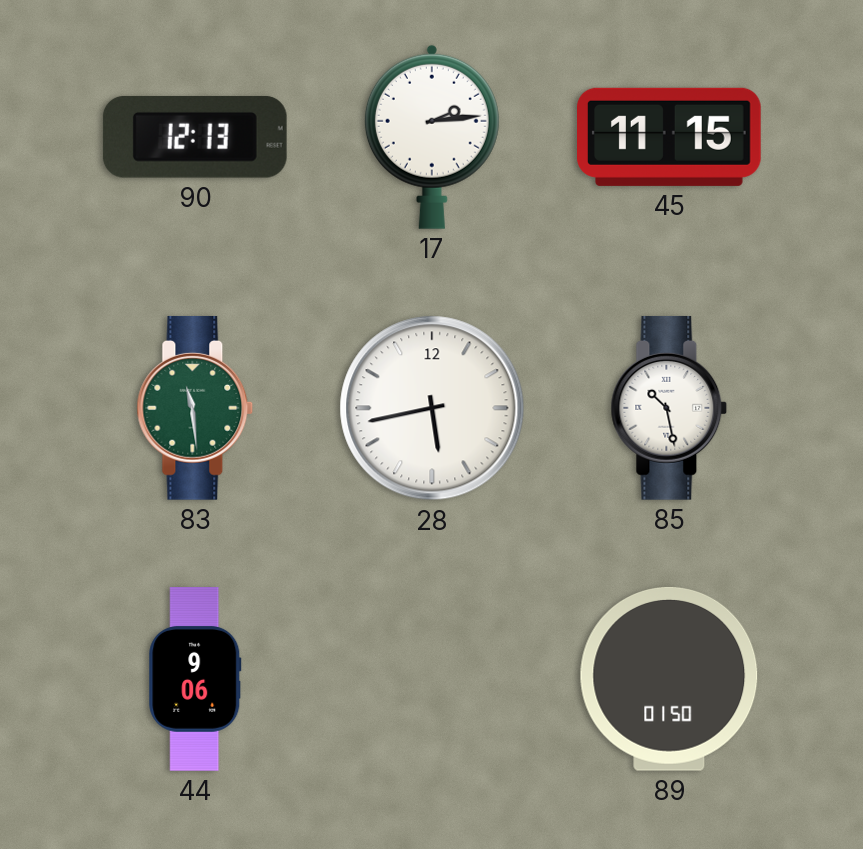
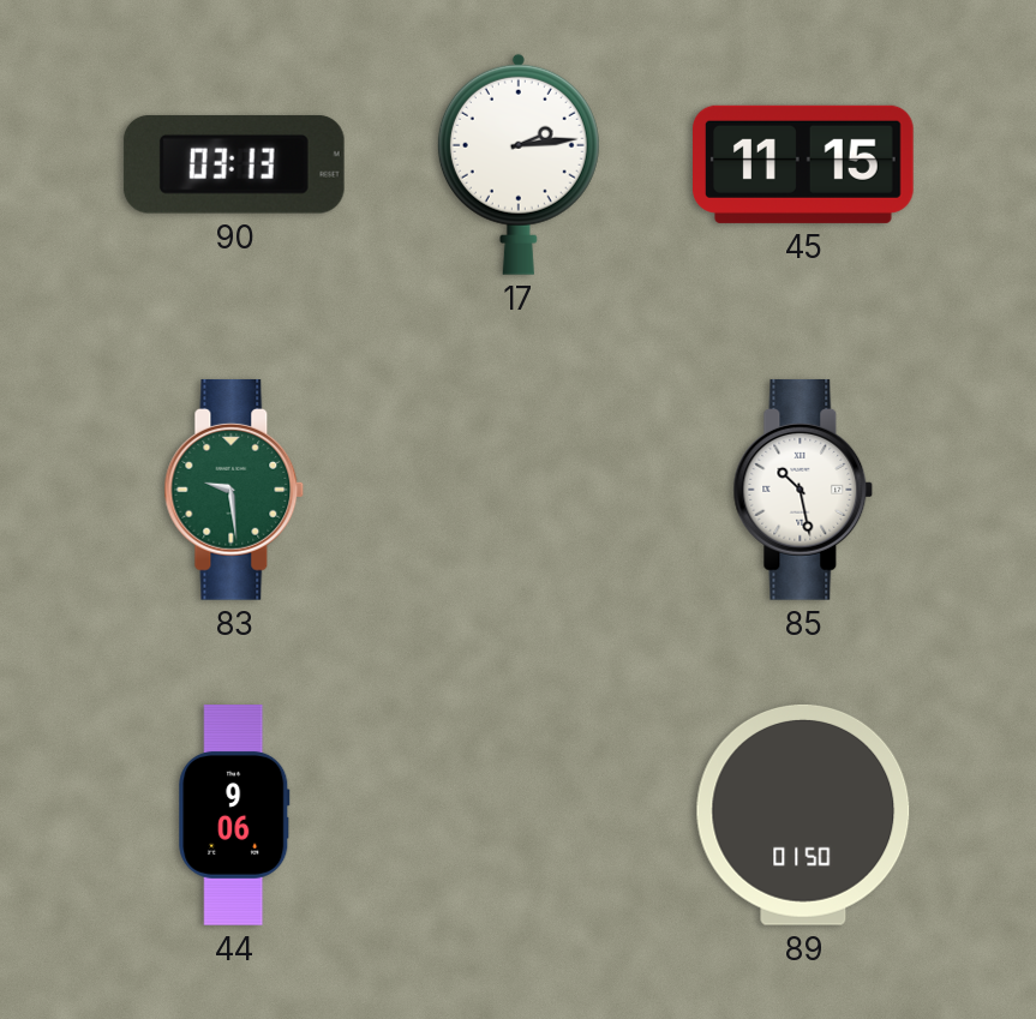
90: 12:13 -> 03:13 (234, 164)
83: 11:29 -> 9:29 (234, 490)
28: 5:43 -> none (432, 408)
